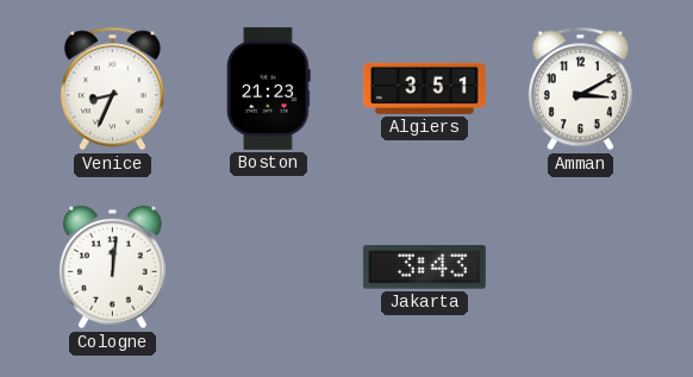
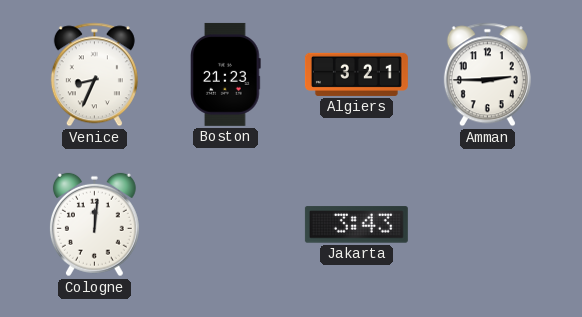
Algiers: 3:51 -> 3:21 (356, 74)
Amman: 3:10 -> 2:45 (487, 75)
